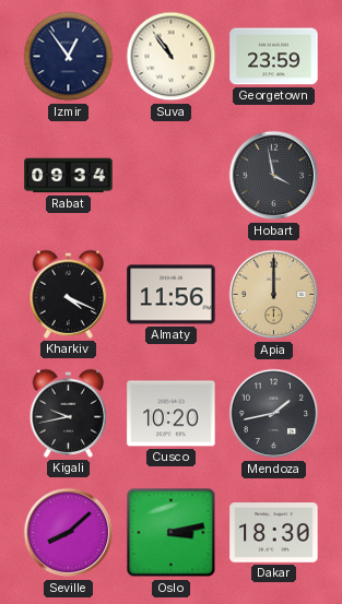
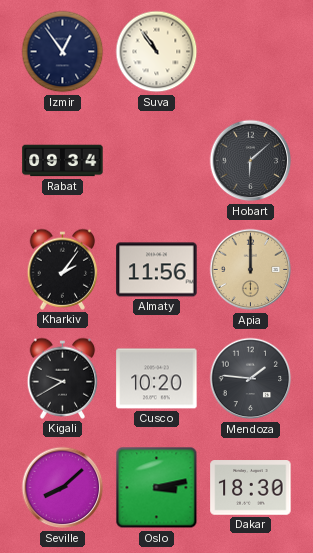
Georgetown: 23:59 -> none (274, 57)
Hobart: 3:58 -> 6:08 (251, 161)
Kharkiv: 4:19 -> 2:06 (63, 269)
Kigali: 9:43 -> 9:40 (63, 378)
Mendoza: 1:43 -> 1:46 (251, 379)
